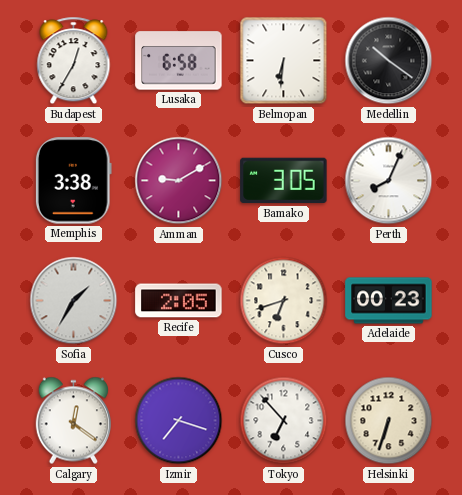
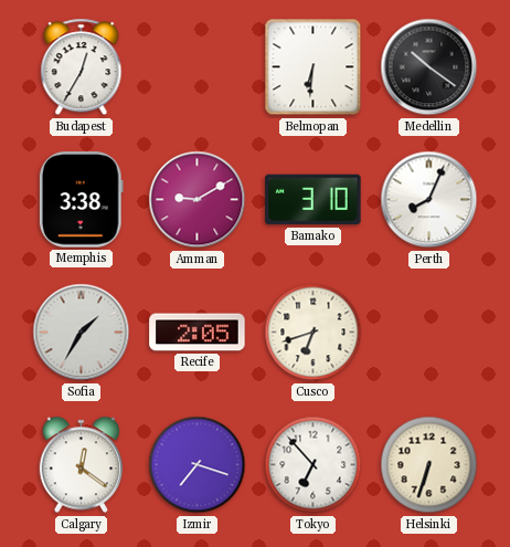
Lusaka: 6:58 -> none (179, 61)
Bamako: 3:05 -> 3:10 (314, 200)
Adelaide: 00:23 -> none (389, 301)
